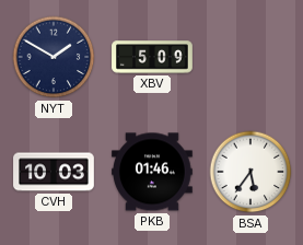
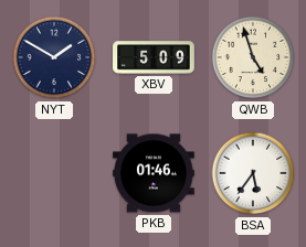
QWB: none -> 4:57 (253, 57)
CVH: 10:03 -> none (54, 172)
